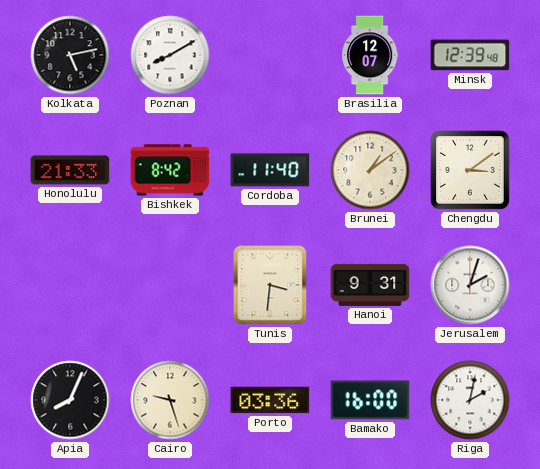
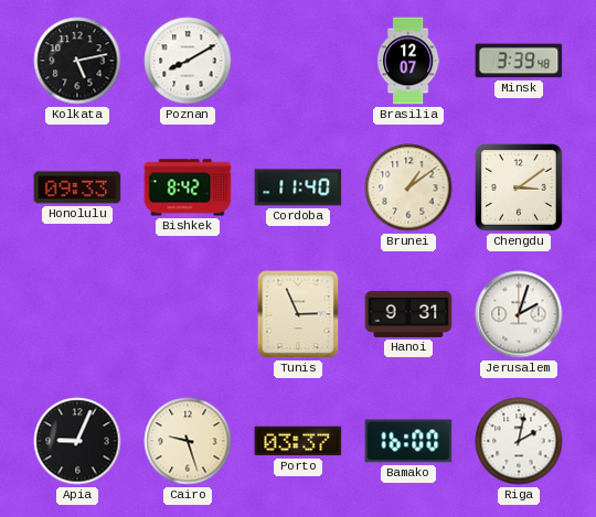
Minsk: 12:39 -> 3:39 (519, 61)
Honolulu: 21:33 -> 09:33 (77, 187)
Tunis: 3:31 -> 2:56 (298, 314)
Apia: 8:04 -> 9:04 (77, 441)
Porto: 03:36 -> 03:37 (298, 441)
